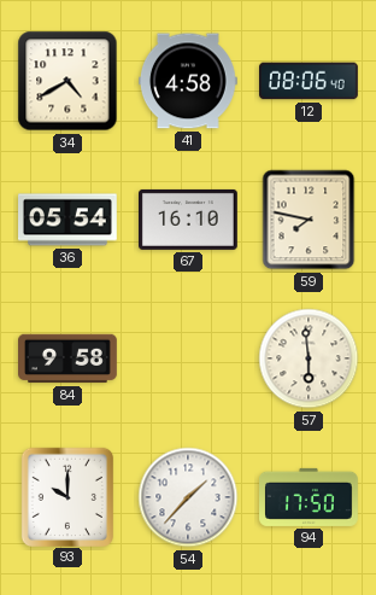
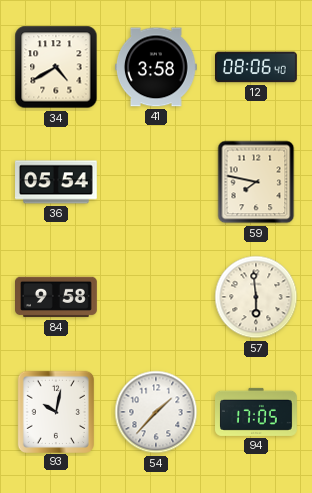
41: 4:58 -> 3:58 (157, 67)
67: 16:10 -> none (189, 220)
93: 10:00 -> 10:02 (55, 411)
94: 17:50 -> 17:05 (257, 412)
